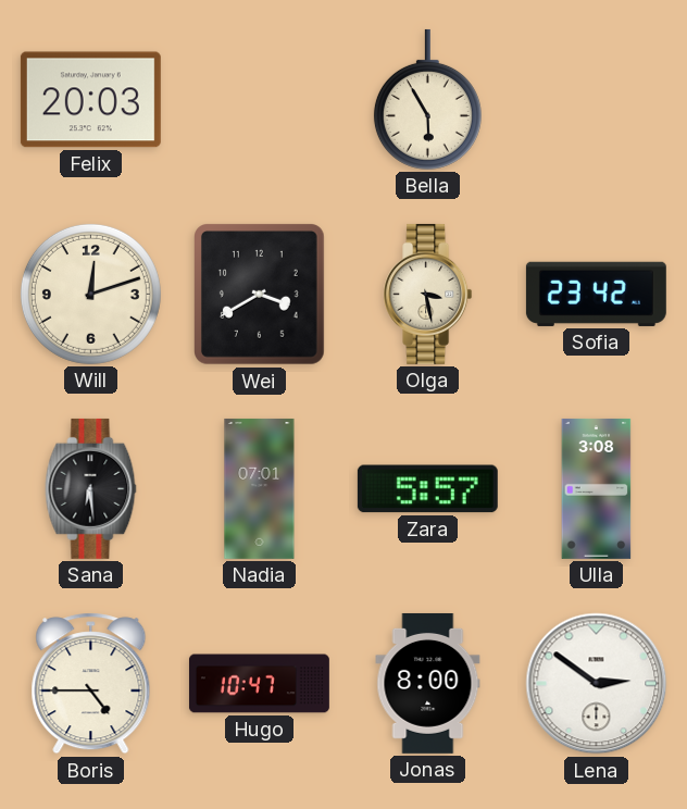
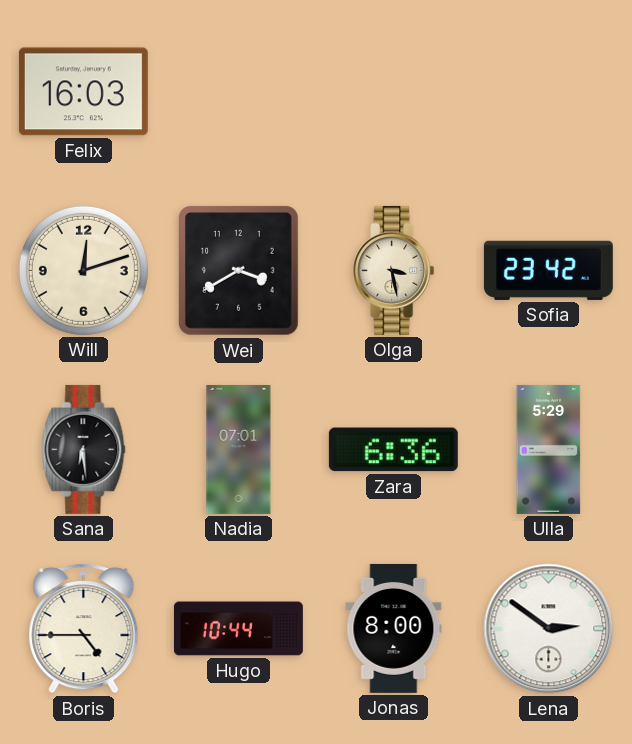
Felix: 20:03 -> 16:03 (83, 92)
Bella: 5:55 -> none (427, 99)
Zara: 5:57 -> 6:36 (393, 450)
Ulla: 3:08 -> 5:29 (549, 449)
Hugo: 10:47 -> 10:44 (238, 629)
